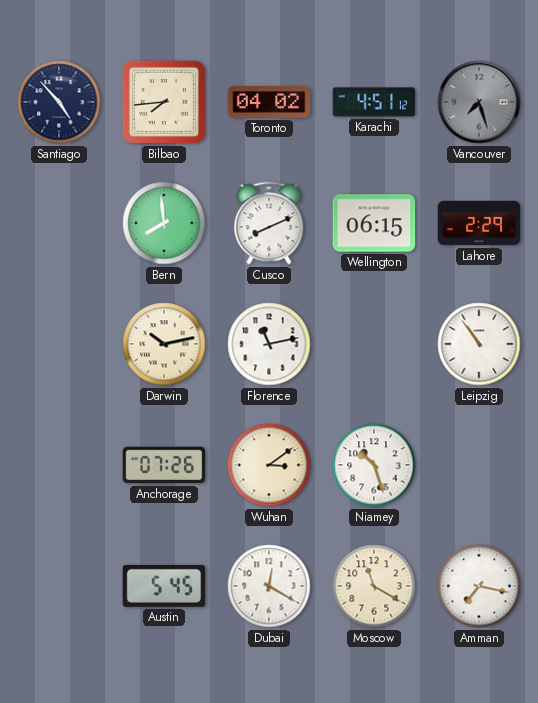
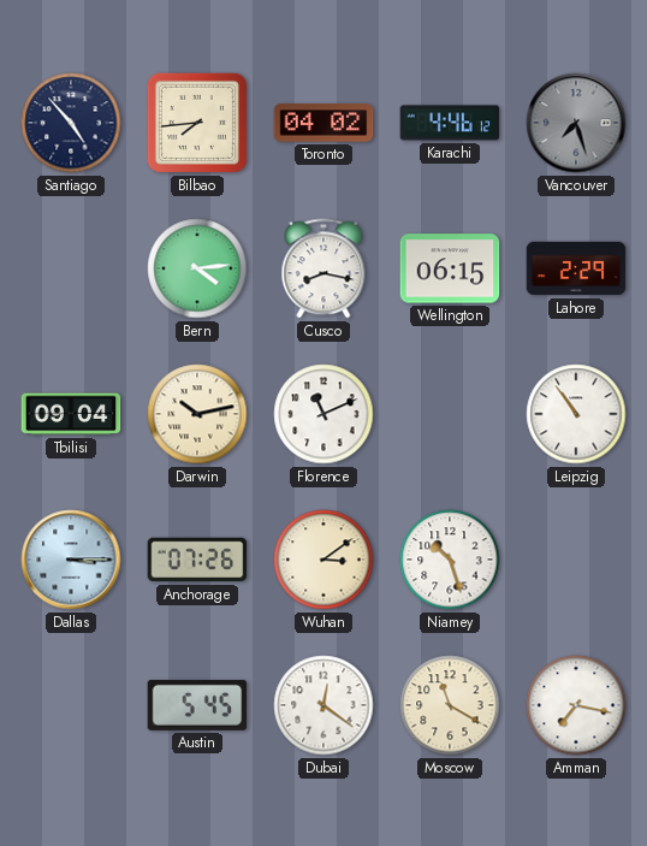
Karachi: 4:51 -> 4:46 (450, 123)
Bern: 7:59 -> 4:14 (197, 268)
Cusco: 8:11 -> 8:17 (323, 268)
Tbilisi: none -> 09:04 (71, 414)
Florence: 11:13 -> 11:11 (323, 414)
Dallas: none -> 3:15 (71, 560)
Dubai: 12:20 -> 12:21 (323, 705)
